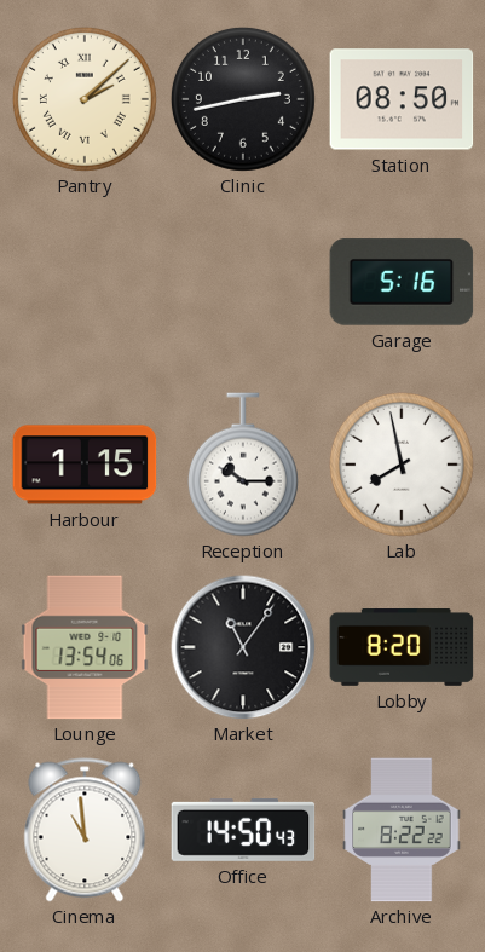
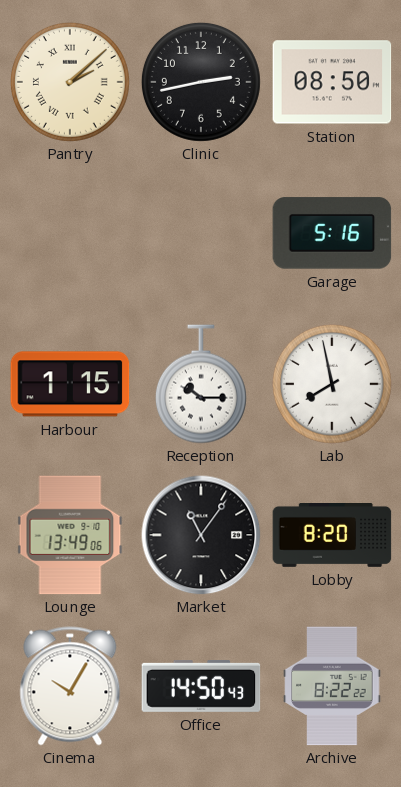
Lounge: 13:54 -> 13:49 (70, 535)
Cinema: 10:59 -> 10:05 (70, 686)
